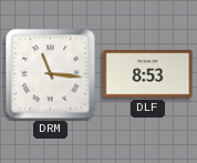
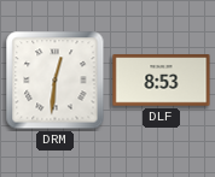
DRM: 11:16 -> 12:31 (56, 81)
